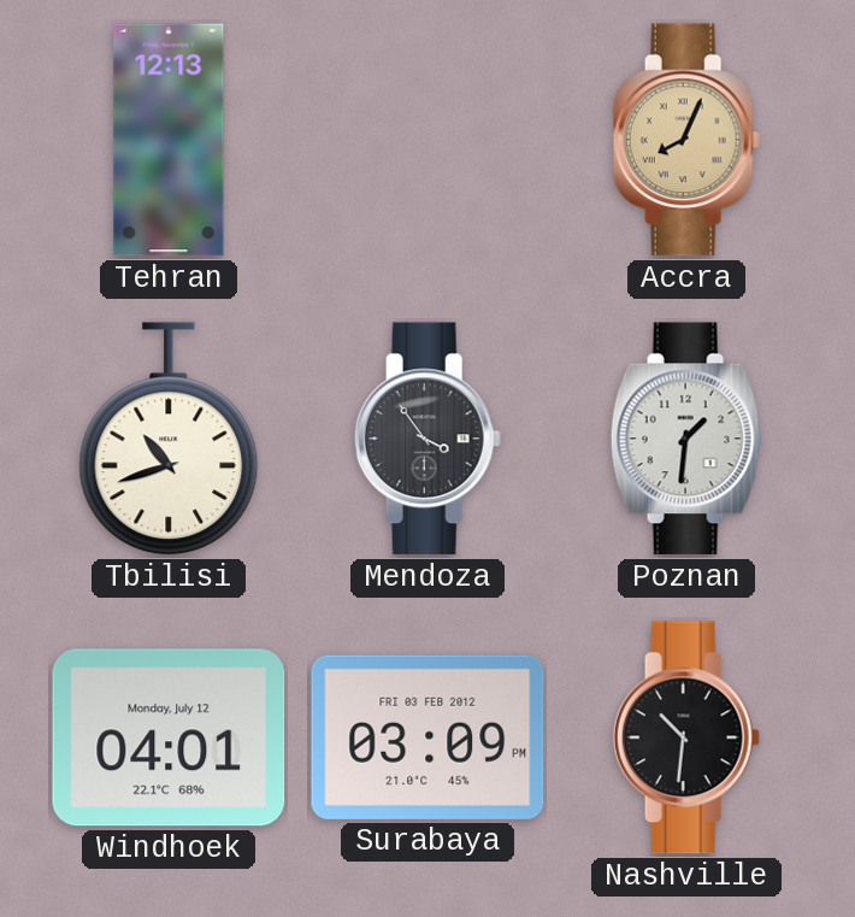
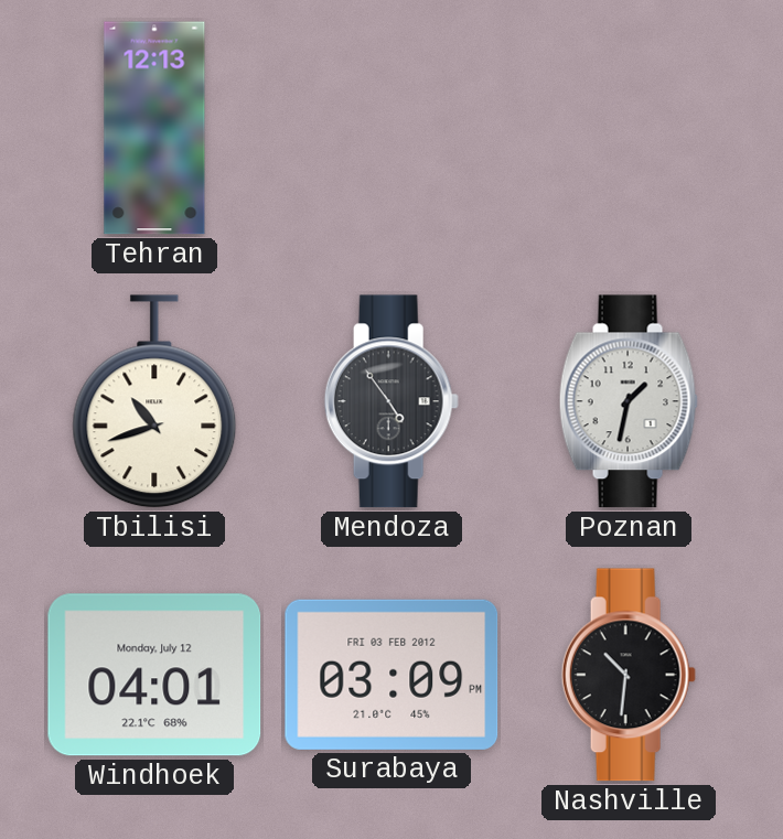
Accra: 8:04 -> none (686, 140)
Mendoza: 3:54 -> 4:54 (392, 401)
Poznan: 1:31 -> 1:32 (629, 401)
